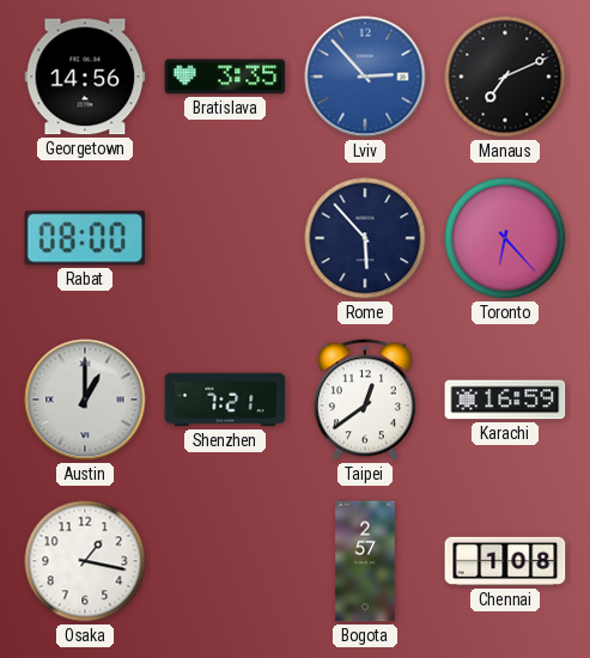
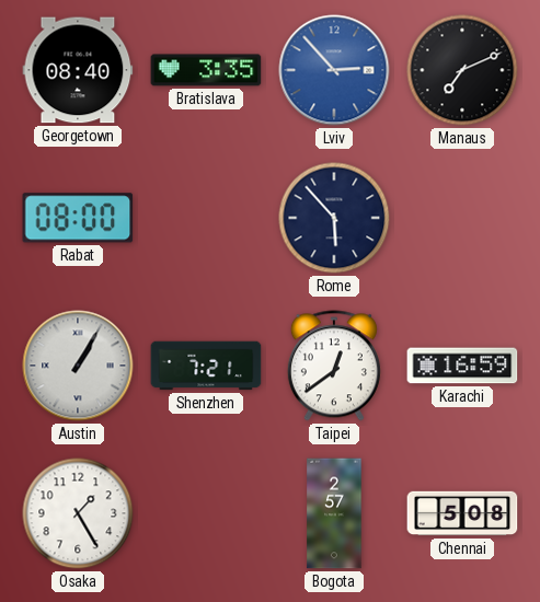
Georgetown: 14:56 -> 08:40 (78, 70)
Toronto: 6:23 -> none (505, 238)
Austin: 1:00 -> 1:05 (78, 366)
Osaka: 1:17 -> 1:25 (78, 513)
Chennai: 1:08 -> 5:08 (462, 513)
